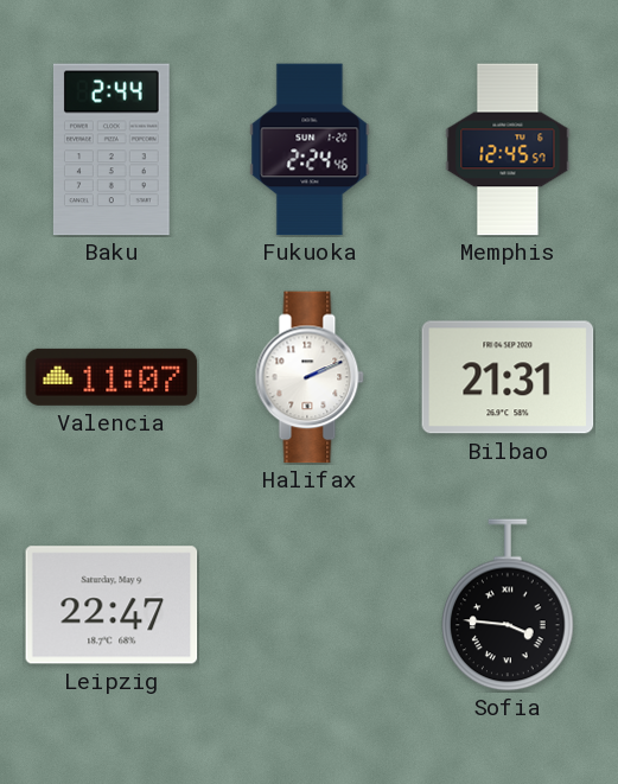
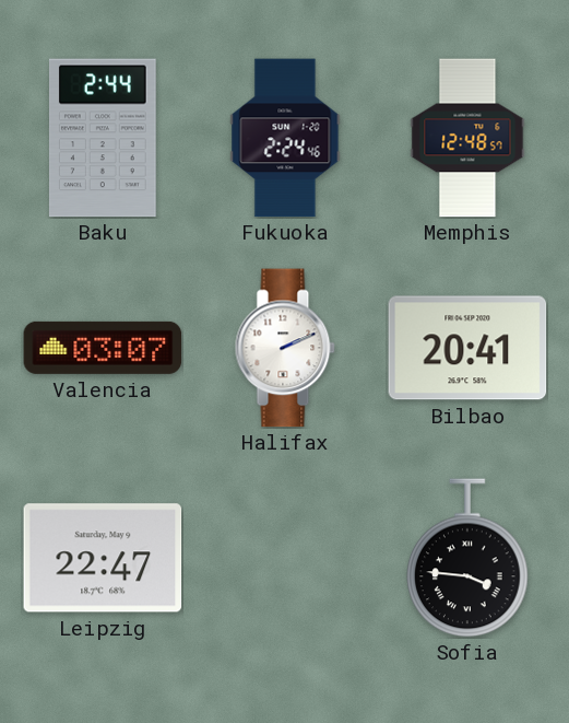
Memphis: 12:45 -> 12:48 (467, 138)
Valencia: 11:07 -> 03:07 (103, 348)
Bilbao: 21:31 -> 20:41 (467, 348)
